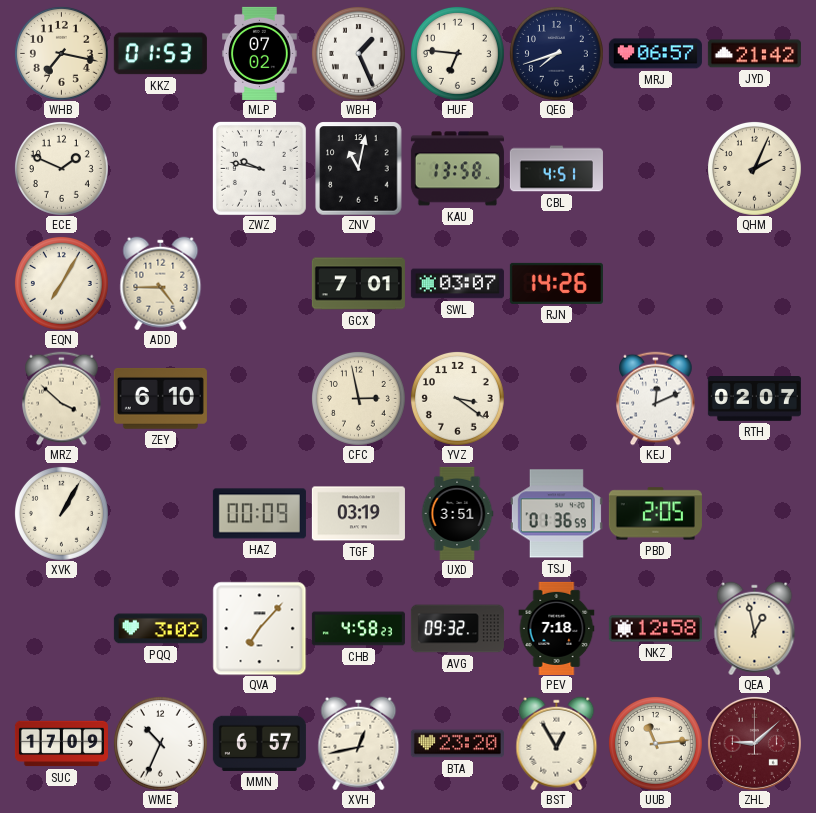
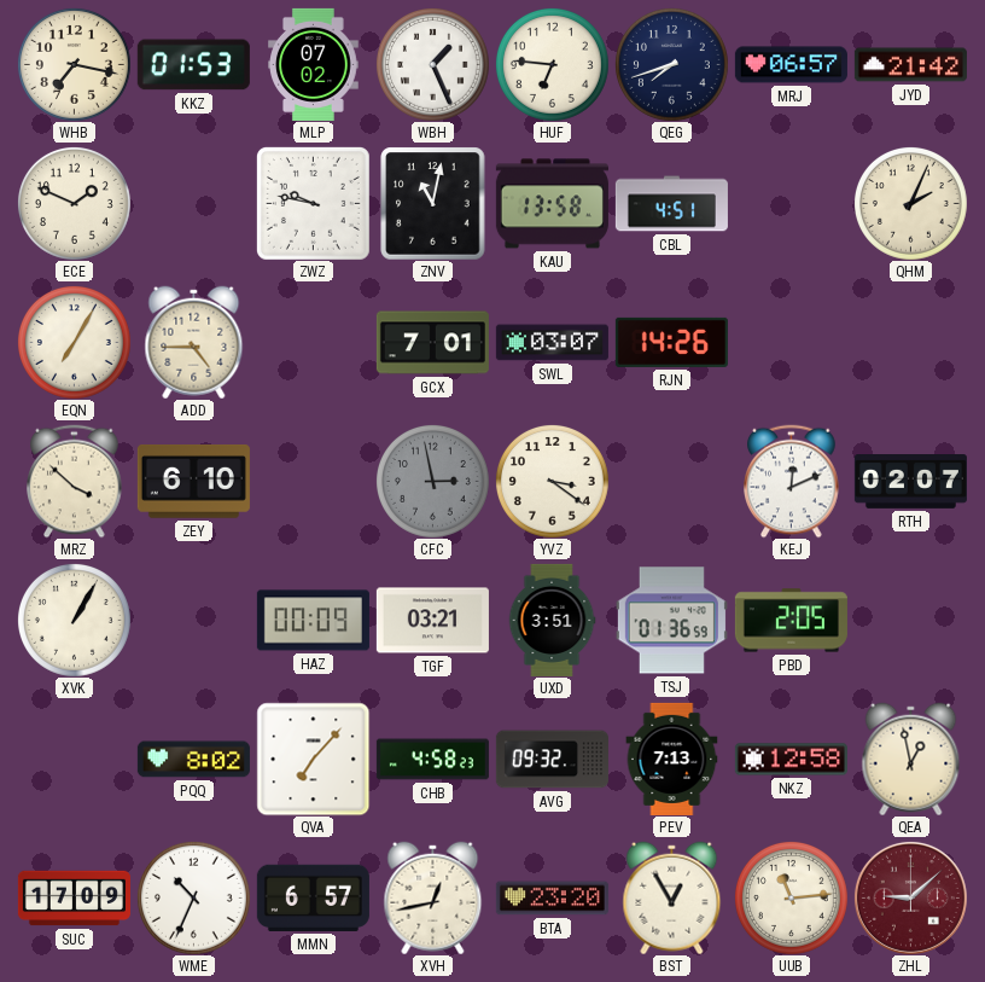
CFC dial: cream -> grey (432, 481)
TGF: 03:19 -> 03:21 (432, 621)
PQQ: 3:02 -> 8:02 (193, 760)
PEV: 7:18 -> 7:13 (672, 759)
